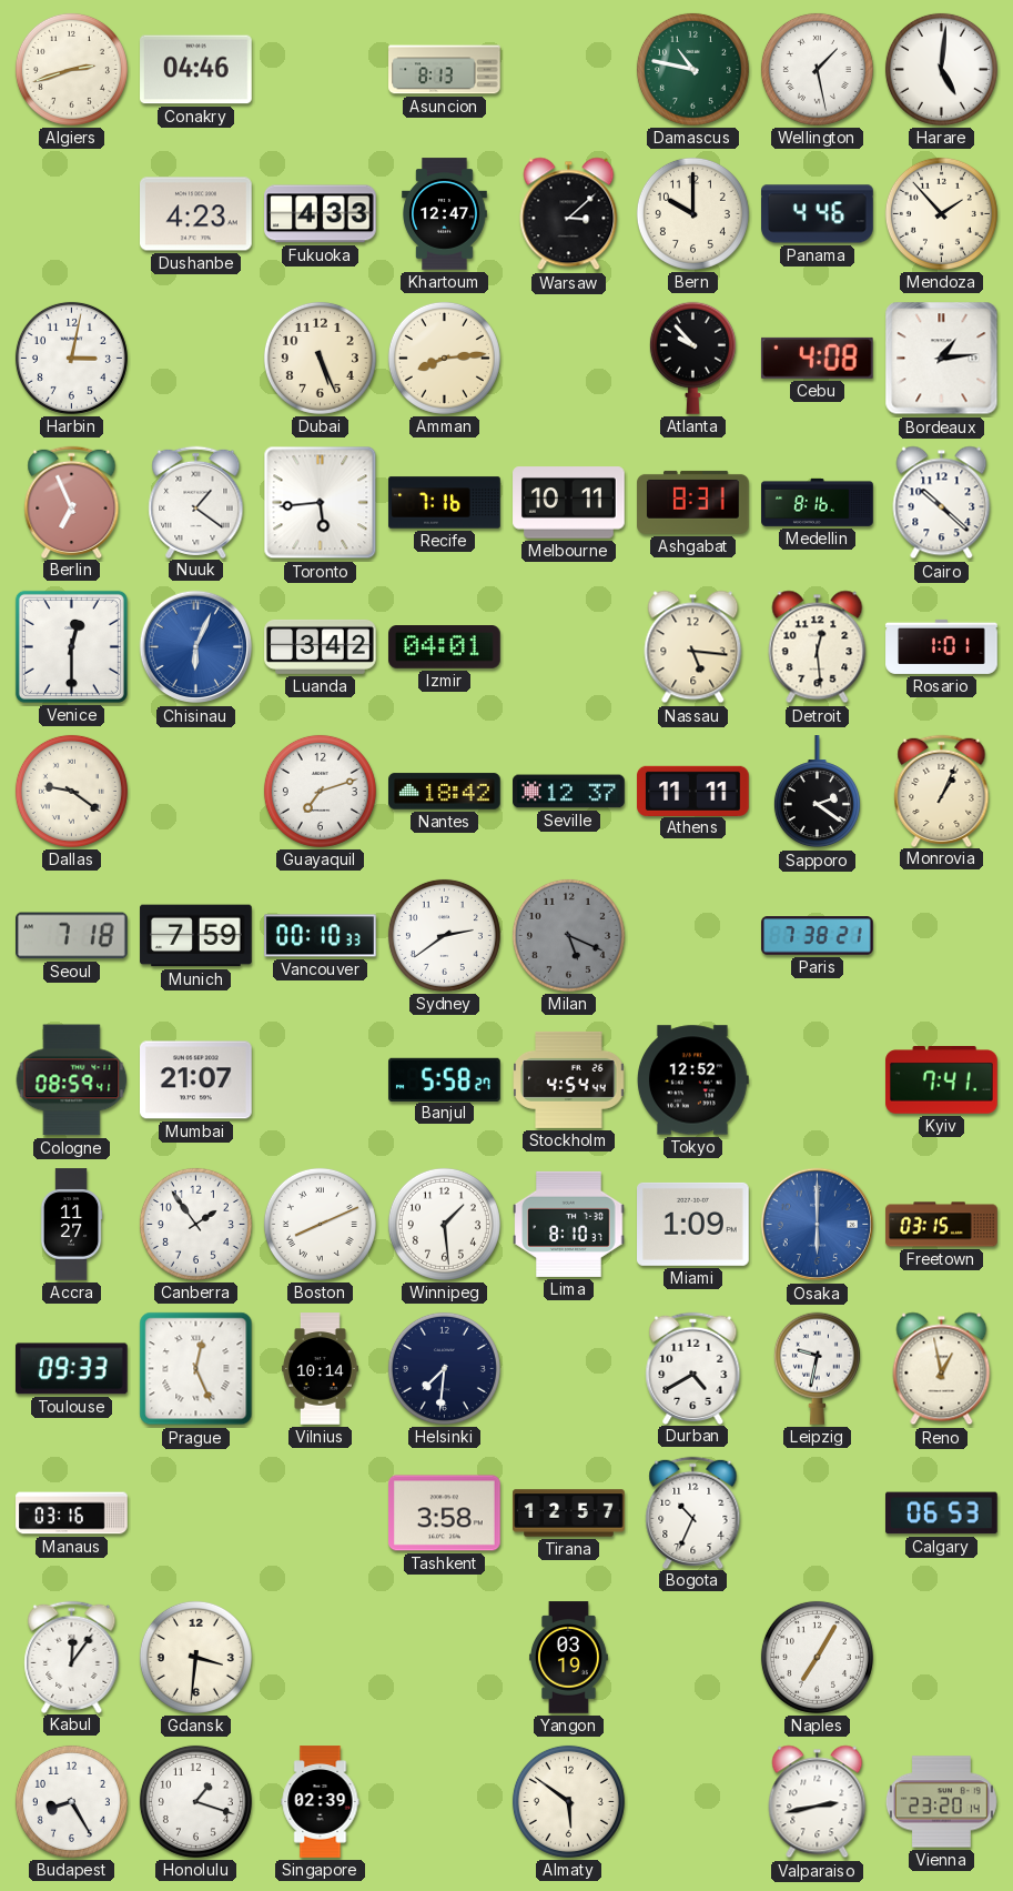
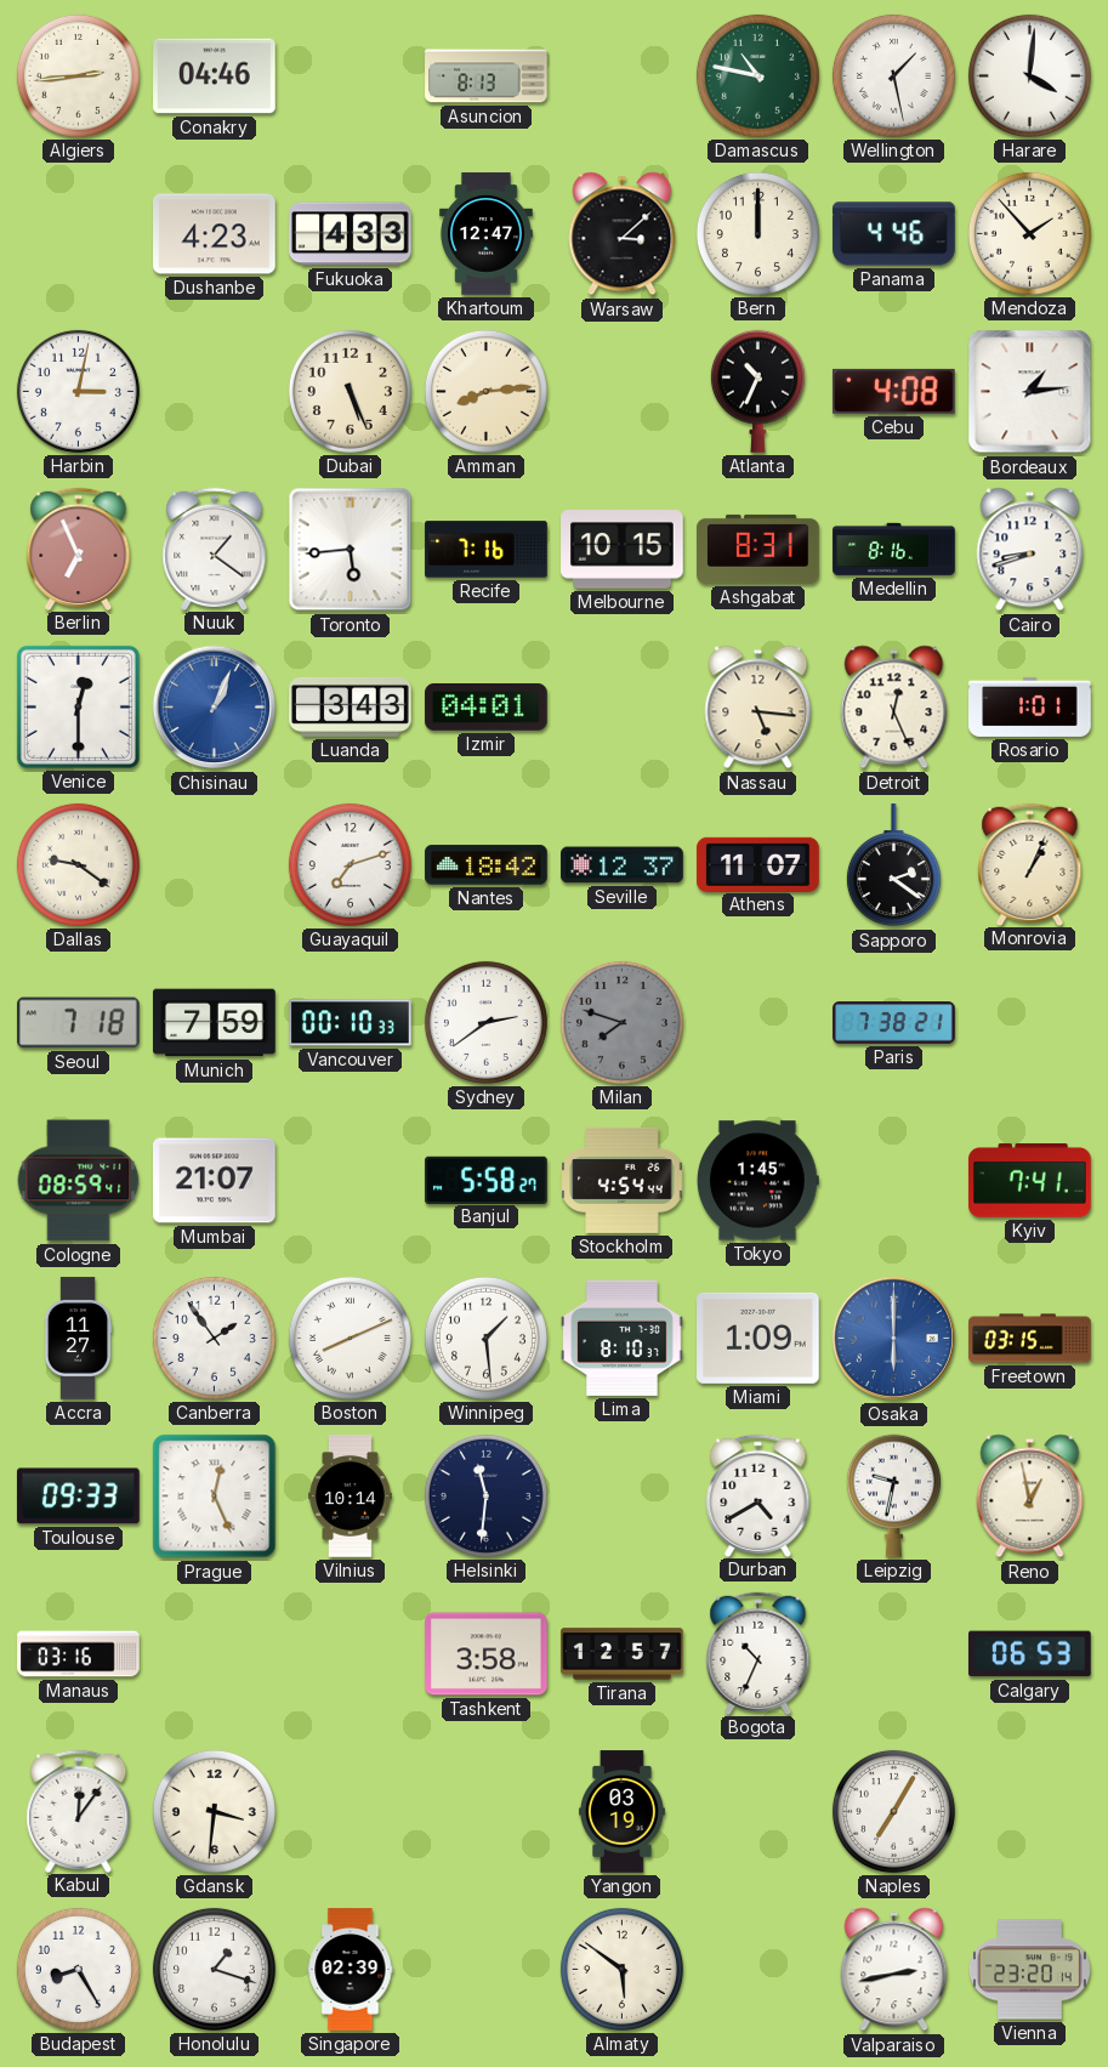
Algiers: 2:42 -> 2:44 (78, 75)
Harare: 5:01 -> 4:01 (1029, 75)
Bern: 10:00 -> 12:00 (757, 233)
Atlanta: 9:53 -> 10:34 (757, 391)
Melbourne: 10:11 -> 10:15 (623, 550)
Cairo: 10:22 -> 8:42 (1030, 550)
Chisinau: 6:04 -> 1:04 (215, 708)
Luanda: 3:42 -> 3:43 (351, 706)
Detroit: 12:29 -> 12:26 (894, 708)
Athens: 11:11 -> 11:07 (758, 864)
Milan: 5:19 -> 7:48 (621, 1022)
Tokyo: 12:52 -> 1:45 (758, 1181)
Helsinki: 7:31 -> 11:31 (485, 1495)
